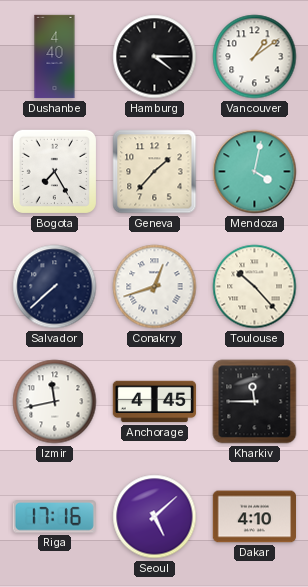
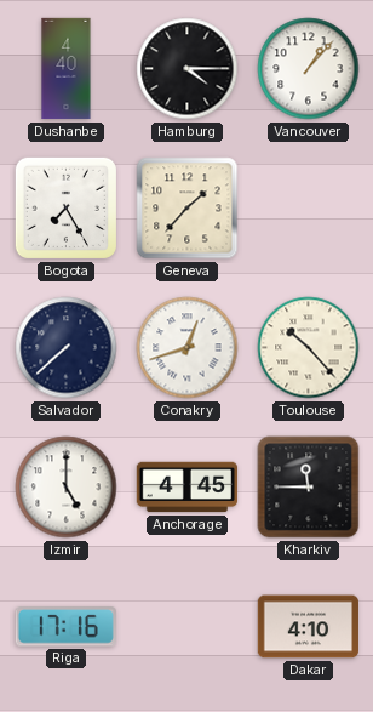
Vancouver: 1:09 -> 1:07 (309, 69)
Mendoza: 4:02 -> none (255, 172)
Izmir: 11:43 -> 5:00 (67, 488)
Seoul: 5:08 -> none (155, 517)
